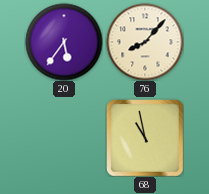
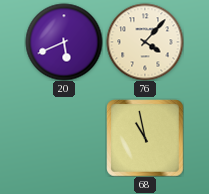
20: 5:36 -> 5:41 (64, 42)
76: 8:07 -> 4:07 (145, 42)
